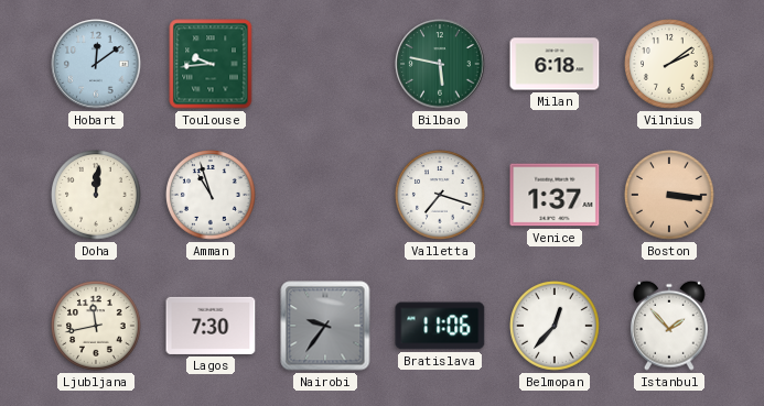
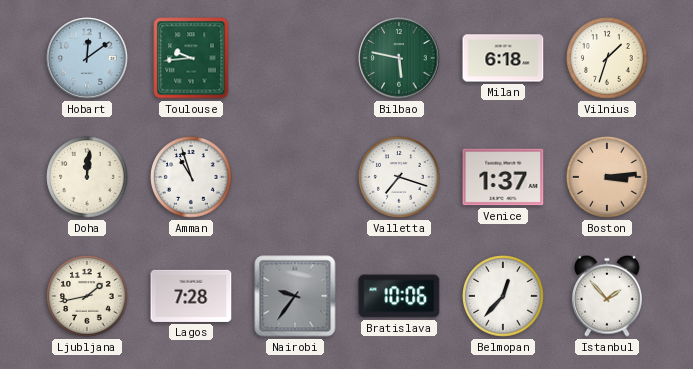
Vilnius: 2:09 -> 1:33 (607, 58)
Boston: 3:16 -> 3:14 (607, 177)
Ljubljana: 11:43 -> 1:43 (87, 296)
Lagos: 7:30 -> 7:28 (191, 296)
Bratislava: 11:06 -> 10:06 (399, 296)
